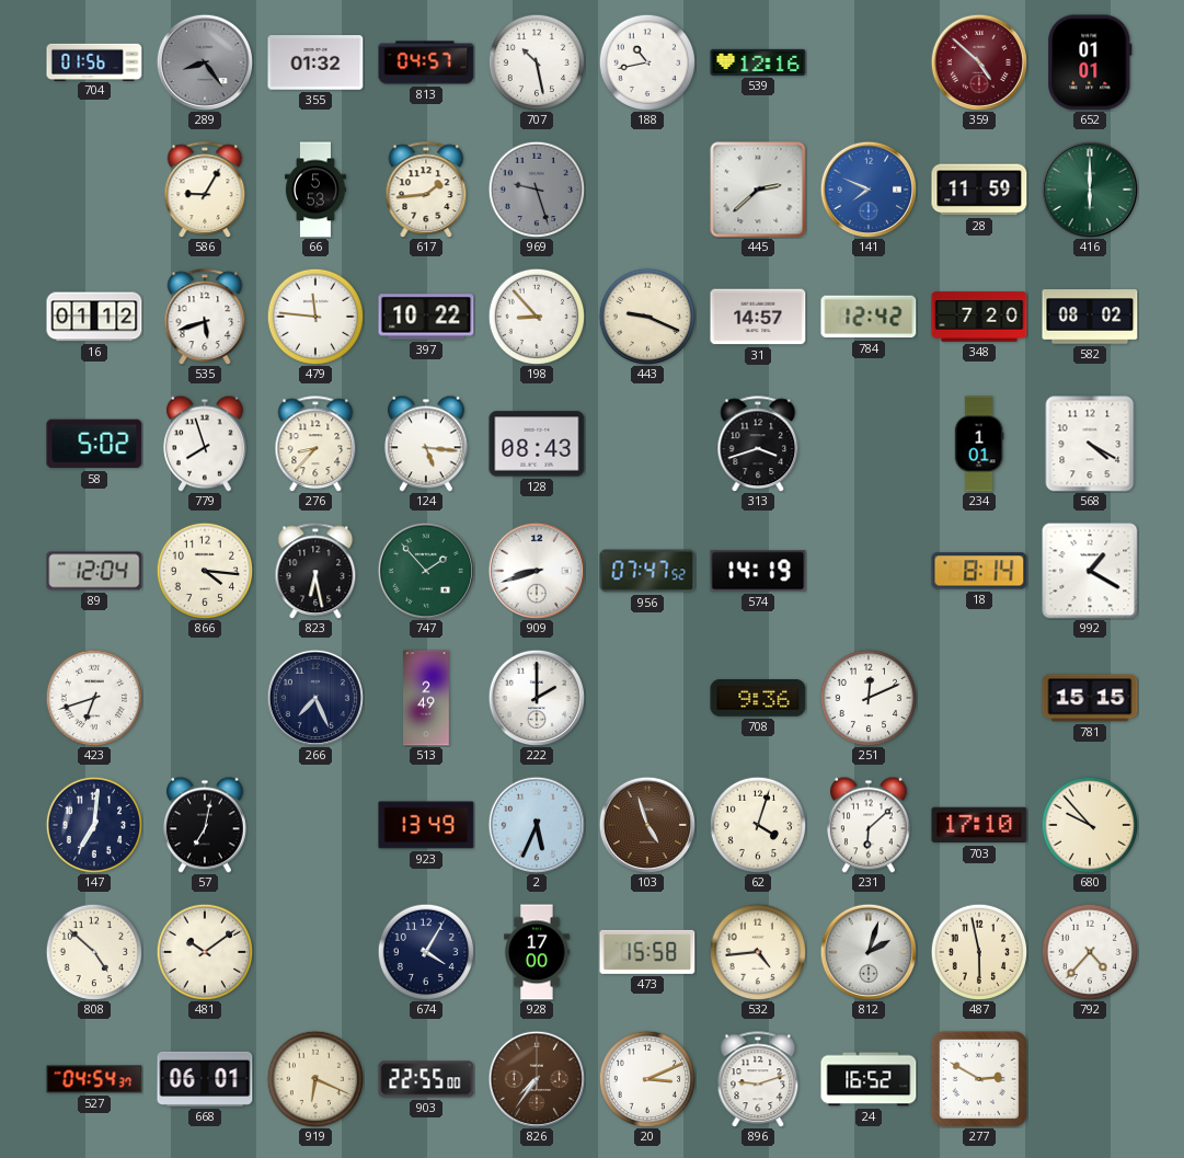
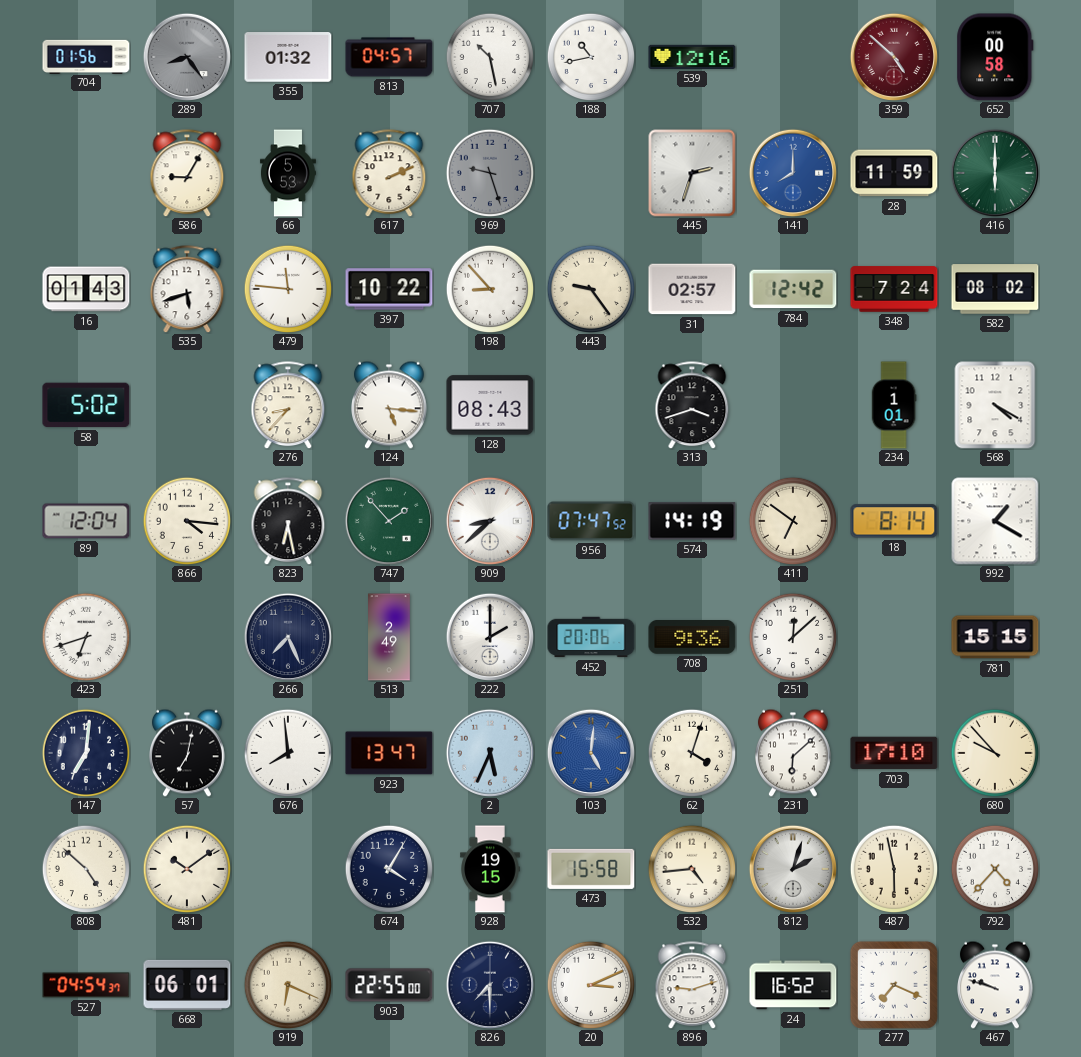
652: 01:01 -> 00:58 (995, 57)
617: 1:44 -> 2:11 (389, 173)
445: 2:38 -> 2:33 (692, 173)
141: 7:49 -> 8:00 (792, 172)
16: 01:12 -> 01:43 (86, 289)
443: 9:19 -> 9:24 (591, 289)
31: 14:57 -> 02:57 (692, 289)
348: 7:20 -> 7:24 (894, 289)
779: 7:57 -> none (206, 444)
909: 8:42 -> 8:38 (489, 520)
411: none -> 6:51 (793, 521)
452: none -> 20:06 (591, 637)
251: 12:11 -> 12:08 (793, 637)
676: none -> 7:59 (288, 753)
923: 13:49 -> 13:47 (389, 753)
103: 4:57 -> 5:01 (590, 752)
103 dial: brown -> blue (590, 752)
928: 17:00 -> 19:15 (490, 869)
826: 7:36 -> 7:30 (489, 984)
826 dial: brown -> navy (489, 984)
277: 2:50 -> 7:19 (894, 985)
467: none -> 9:48 (996, 985)
